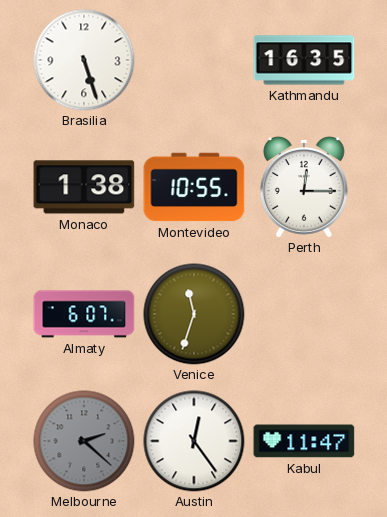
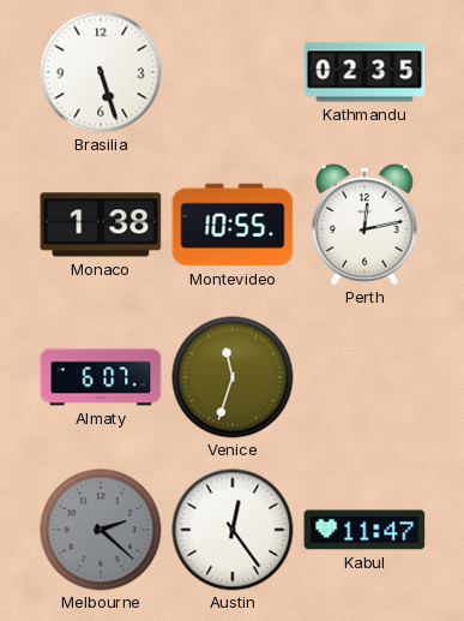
Kathmandu: 16:35 -> 02:35 (364, 72)
Perth: 12:15 -> 12:13 (364, 225)
